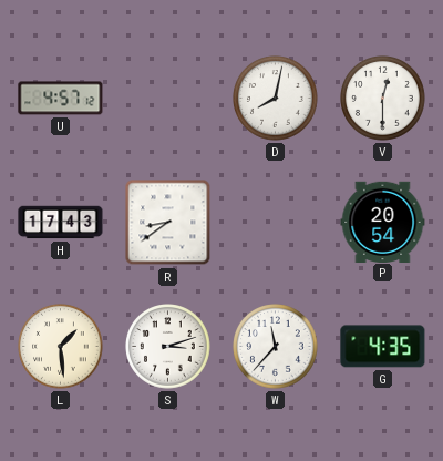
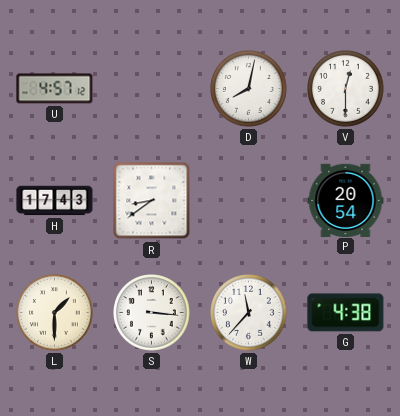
L: 1:29 -> 1:30 (55, 313)
S: 3:12 -> 3:16 (152, 313)
G: 4:35 -> 4:38 (346, 313)
